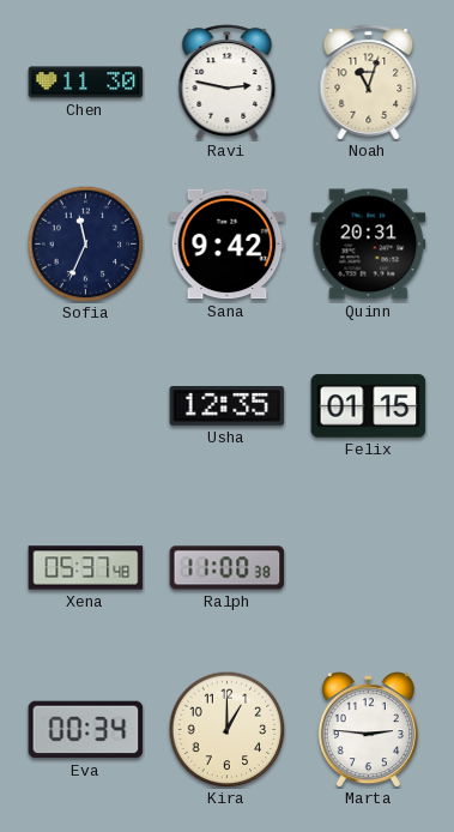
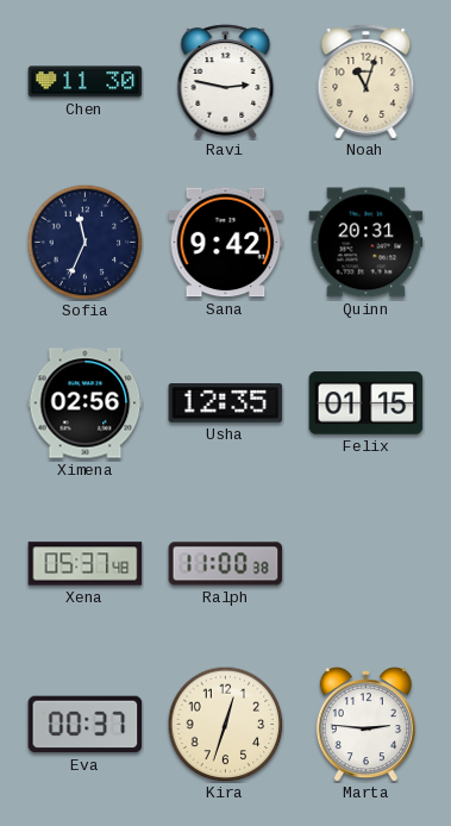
Ximena: none -> 02:56 (86, 403)
Eva: 00:34 -> 00:37 (86, 725)
Kira: 1:00 -> 12:33 (225, 724)
